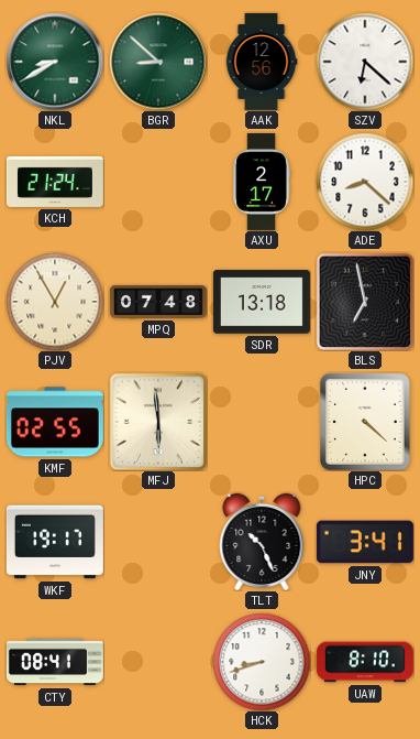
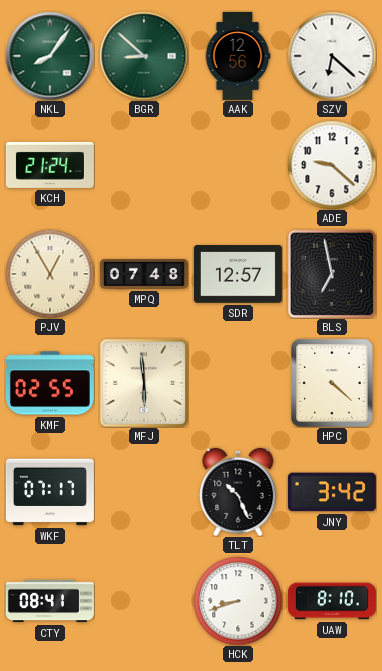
NKL: 8:40 -> 8:06 (50, 56)
AXU: 2:17 -> none (262, 182)
ADE: 8:22 -> 9:22 (332, 165)
SDR: 13:18 -> 12:57 (238, 274)
WKF: 19:17 -> 07:17 (50, 492)
JNY: 3:41 -> 3:42 (332, 492)
